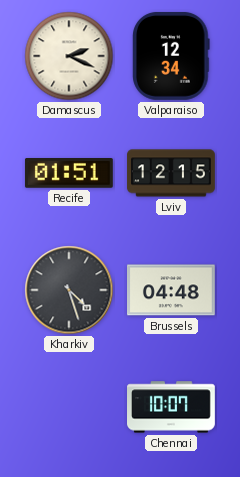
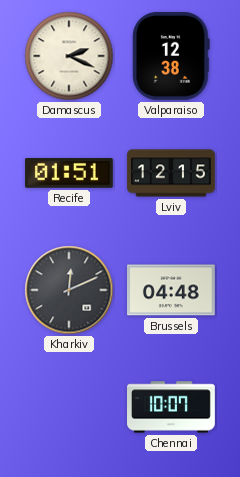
Valparaiso: 12:34 -> 12:38 (171, 56)
Kharkiv: 4:27 -> 12:11 (69, 290)
